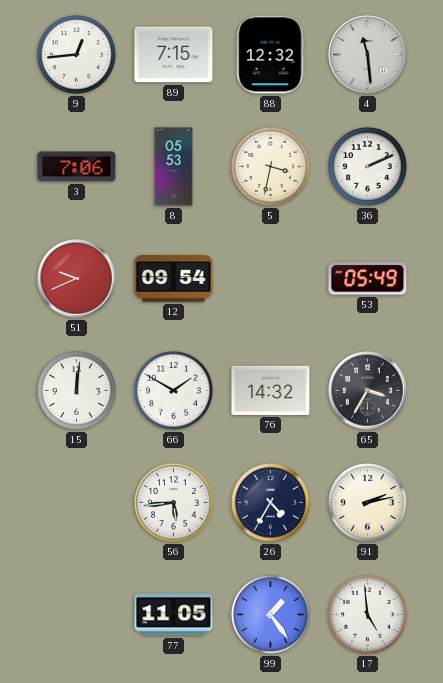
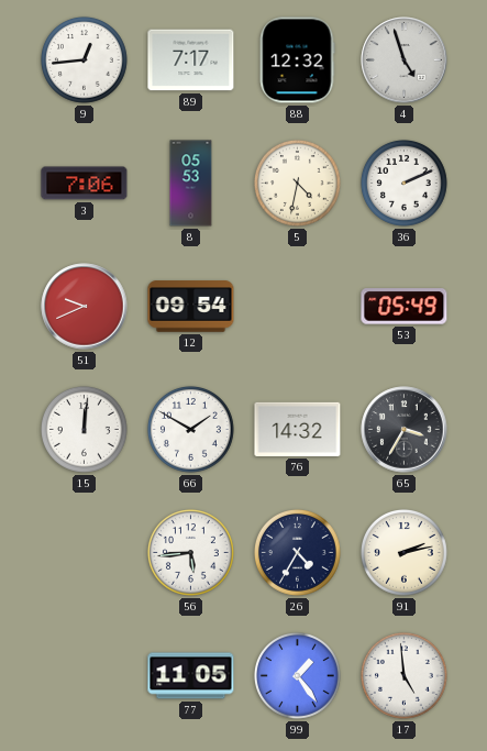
89: 7:15 -> 7:17 (191, 60)
4: 11:29 -> 4:57 (405, 60)
5: 3:32 -> 4:32 (297, 183)
